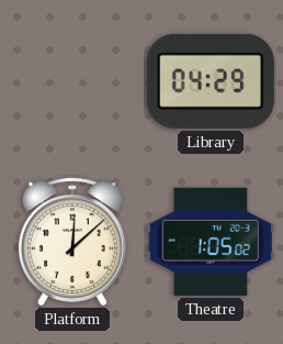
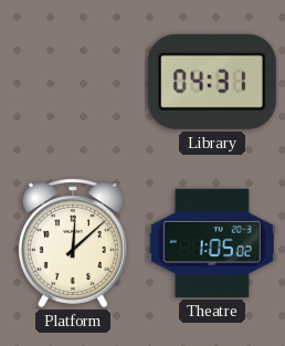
Library: 04:29 -> 04:31 (212, 82)
